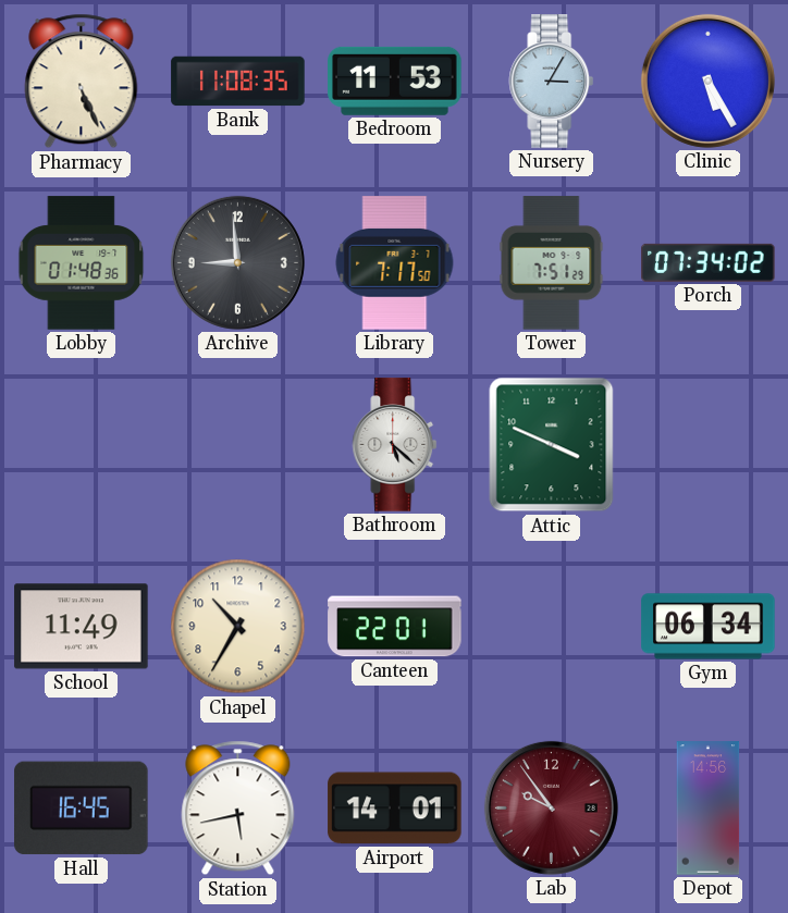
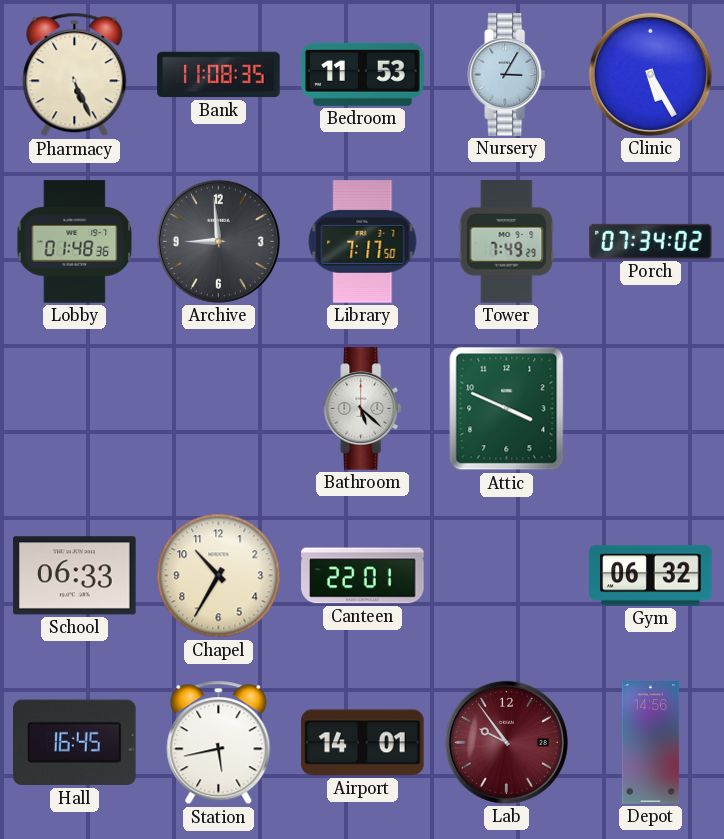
Tower: 7:51 -> 7:49 (507, 242)
School: 11:49 -> 06:33 (75, 576)
Gym: 06:34 -> 06:32 (651, 576)
